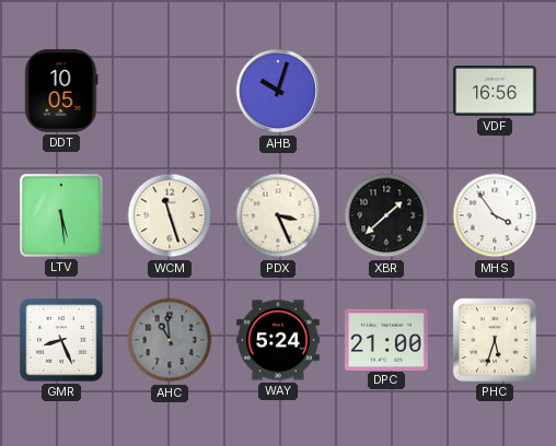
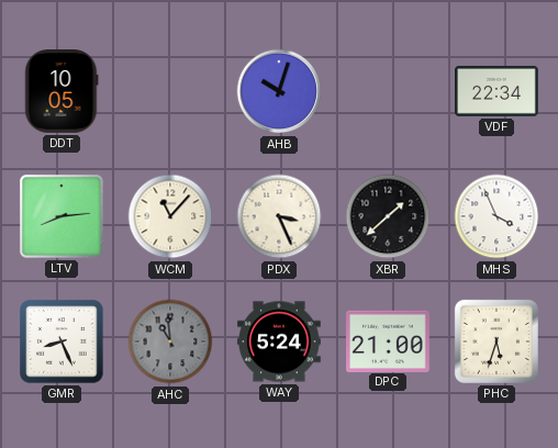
VDF: 16:56 -> 22:34 (498, 91)
LTV: 5:29 -> 8:14 (62, 216)
WCM: 11:27 -> 11:07 (170, 216)
MHS: 3:54 -> 3:56 (496, 216)
